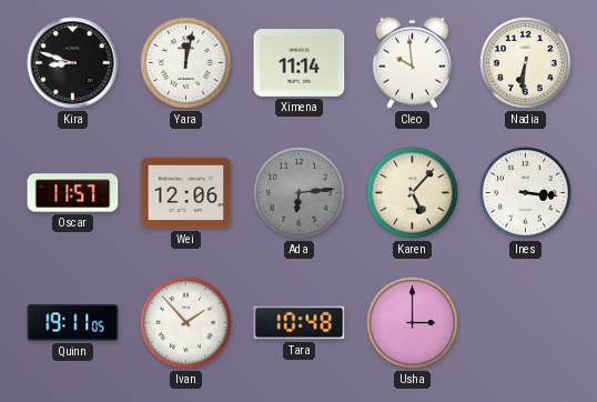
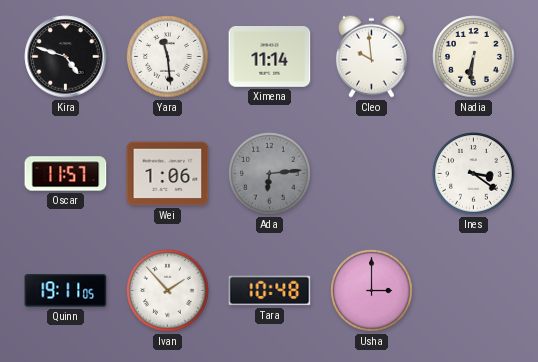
Kira: 8:48 -> 4:48 (66, 57)
Yara: 12:02 -> 11:29 (168, 57)
Wei: 12:06 -> 1:06 (168, 174)
Karen: 5:07 -> none (413, 193)
Ines: 3:16 -> 3:21 (474, 174)
